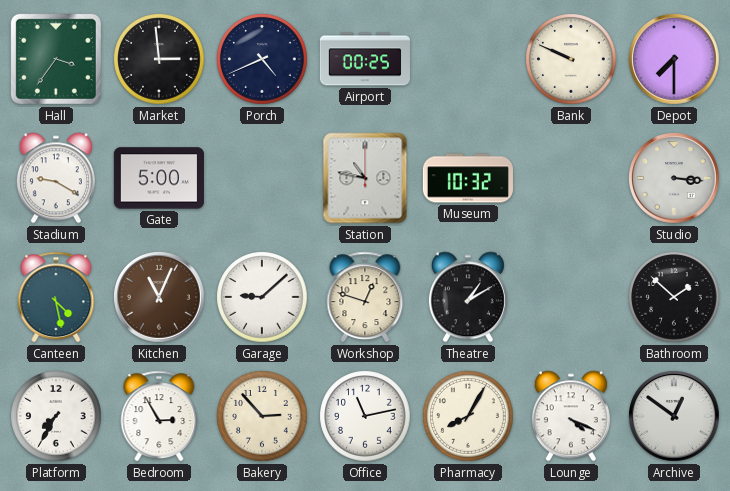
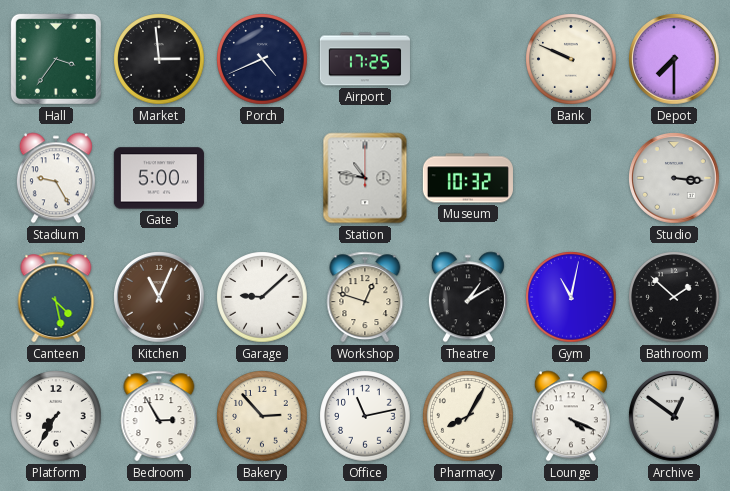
Airport: 00:25 -> 17:25 (365, 59)
Stadium: 9:20 -> 9:25 (56, 178)
Gym: none -> 11:02 (571, 297)
